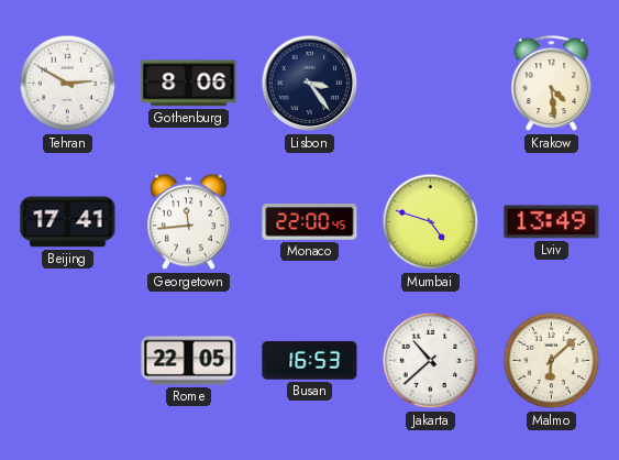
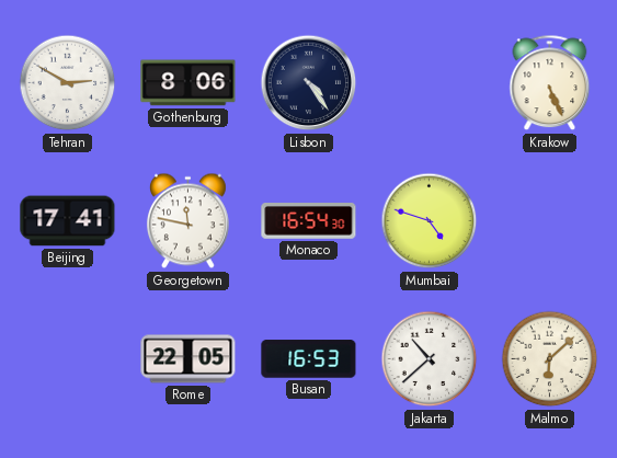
Lisbon: 3:24 -> 4:24 (309, 83)
Krakow: 4:29 -> 5:26 (550, 83)
Georgetown: 11:44 -> 11:47 (187, 221)
Monaco: 22:00 -> 16:54 (309, 221)
Lviv: 13:49 -> none (552, 222)
